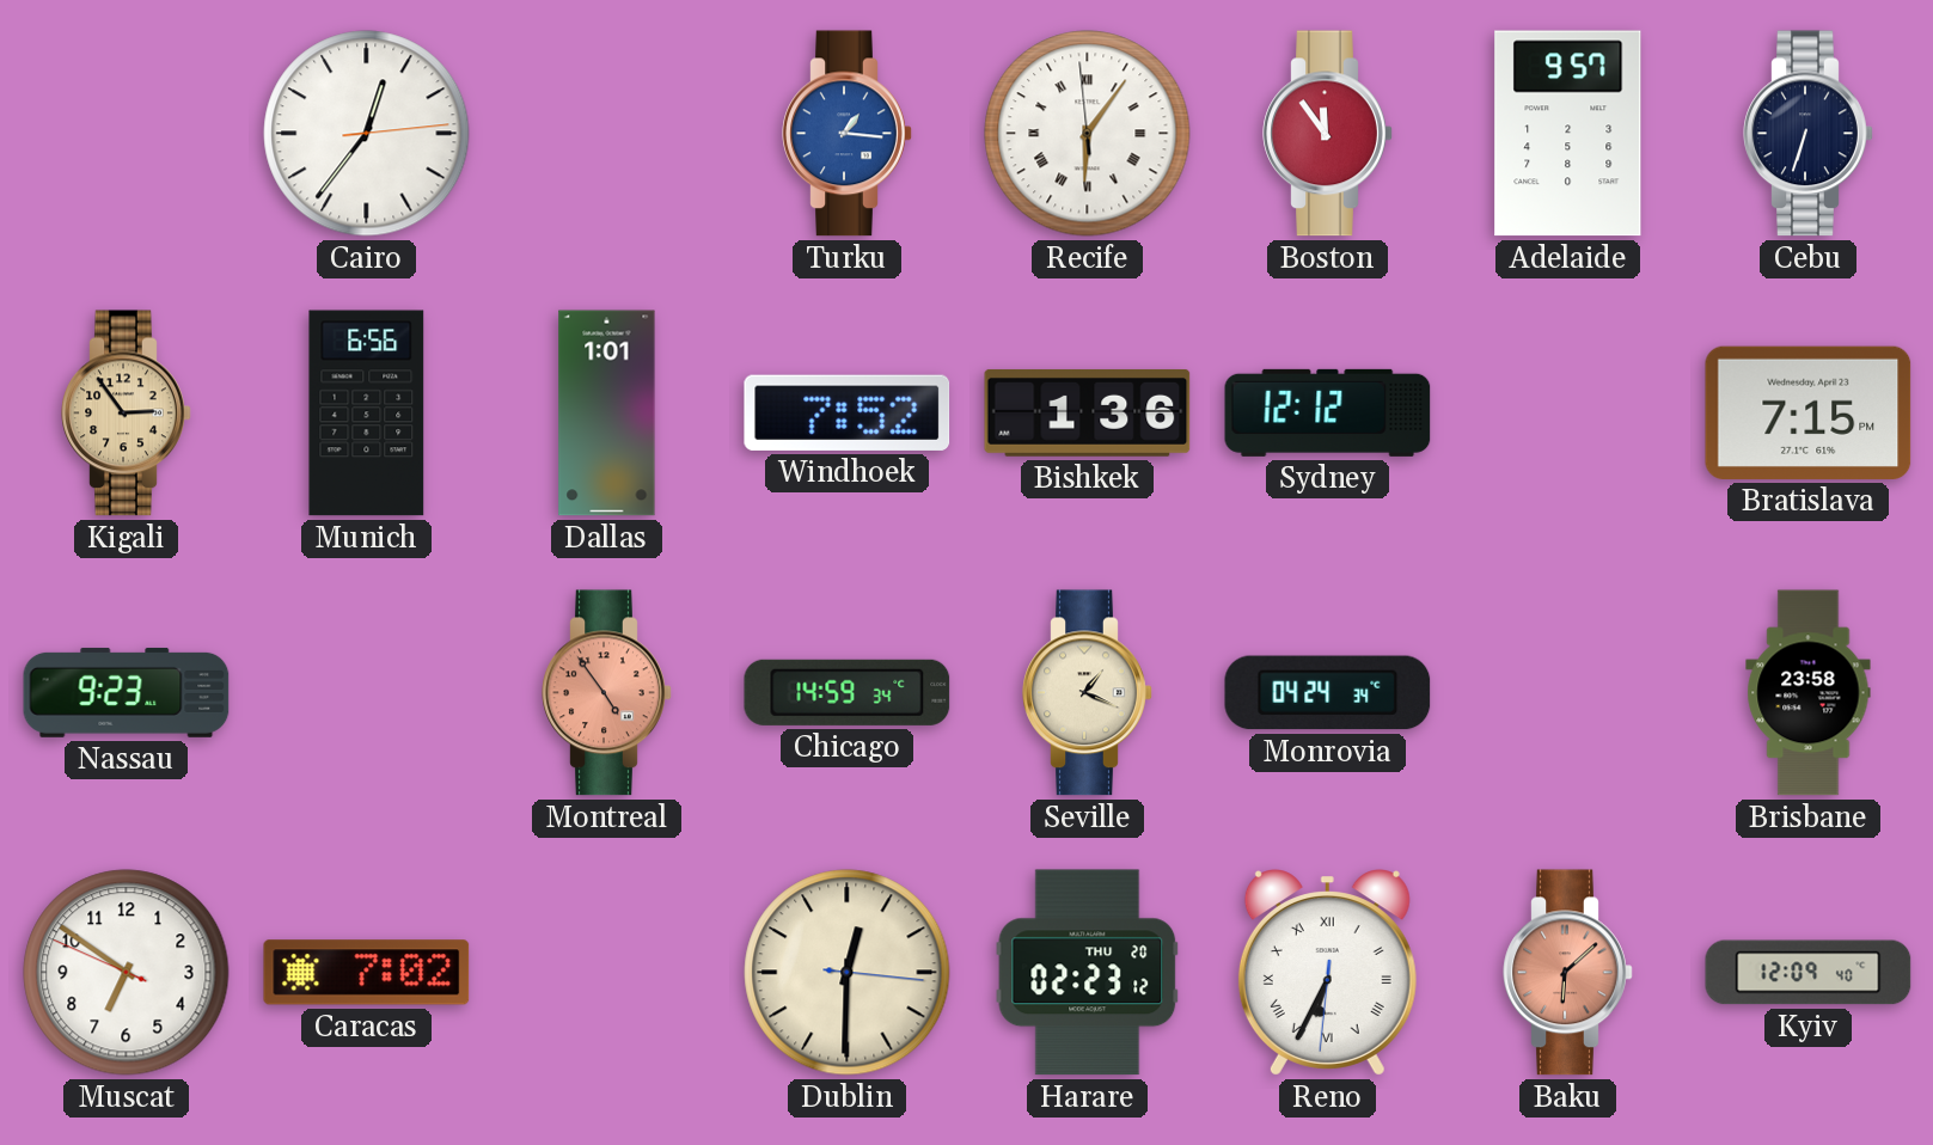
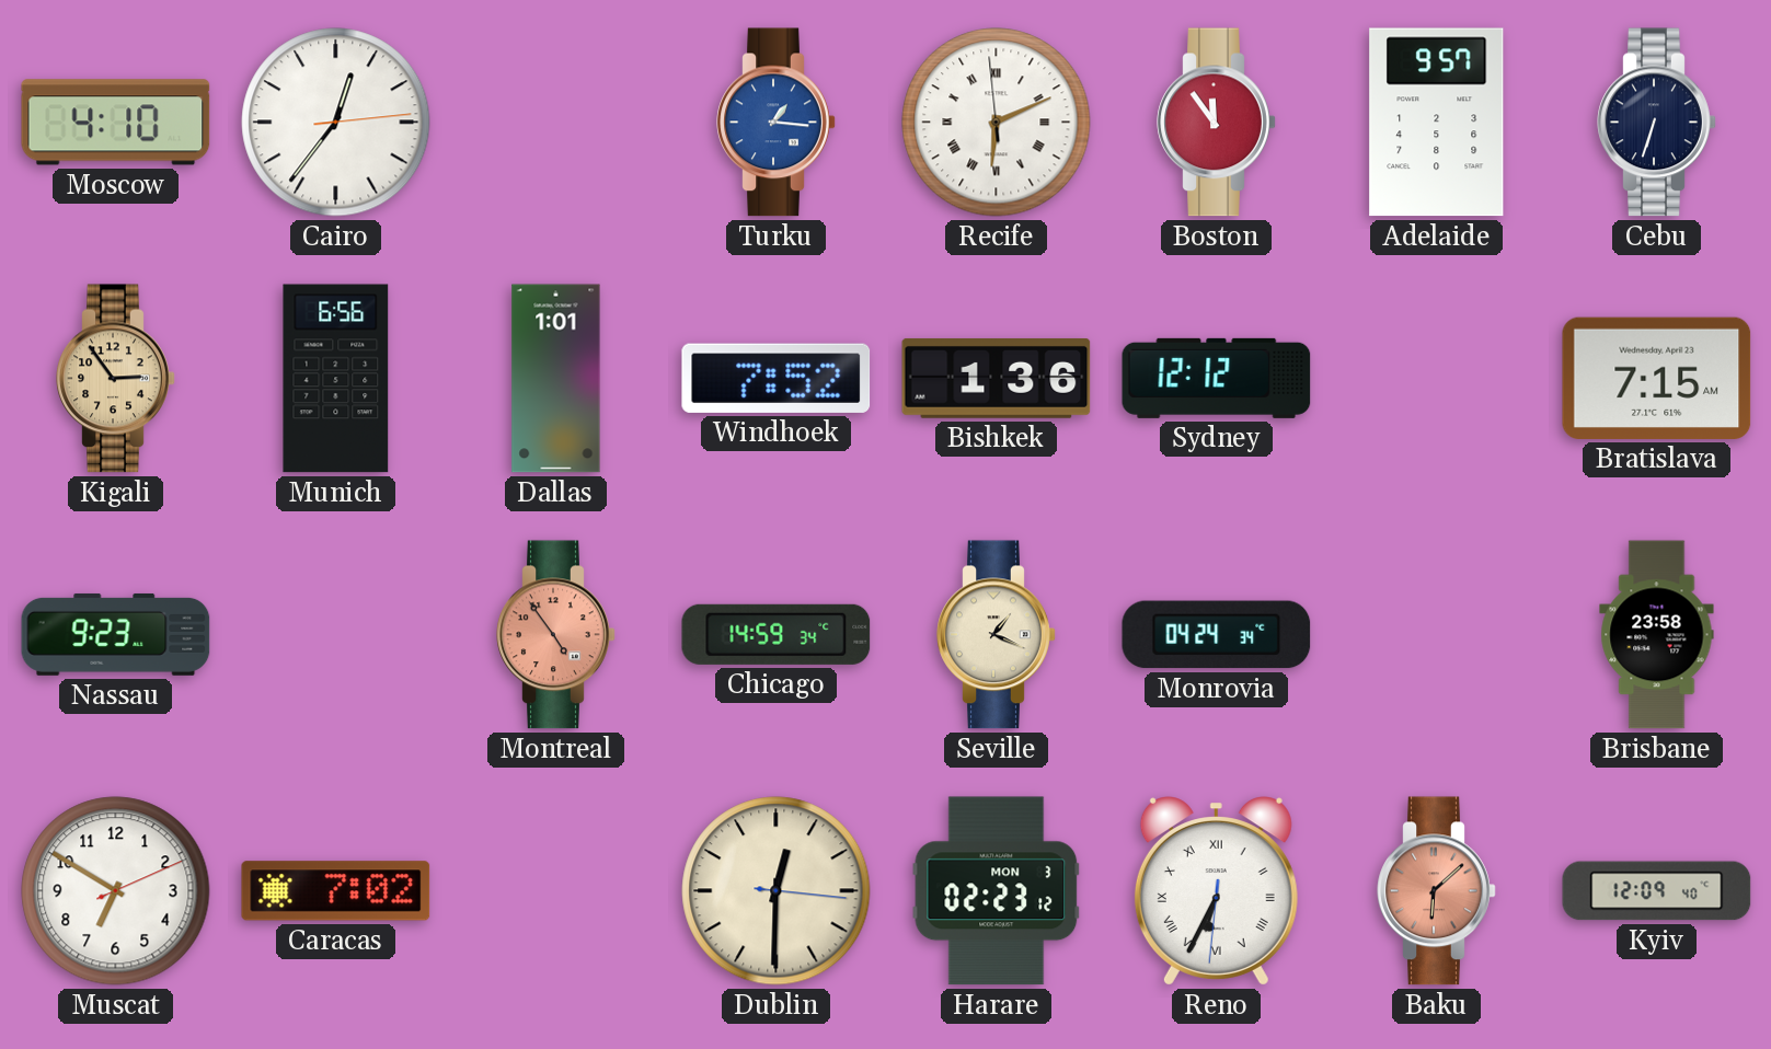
Moscow: none -> 4:10 (116, 123)
Recife: 6:05 -> 6:10 (997, 123)
Bratislava: 7:15 PM -> 7:15 AM (1657, 378)
Muscat: 6:50:49 -> 6:50:11 (116, 891)
Harare date: THU 20 -> MON 3 (997, 891)
